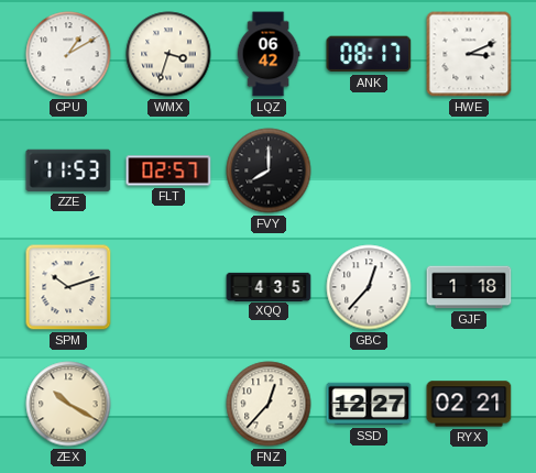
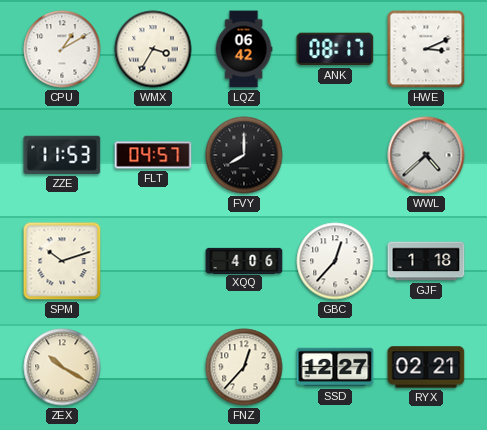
WMX: 3:33 -> 3:35 (153, 49)
FLT: 02:57 -> 04:57 (153, 155)
WWL: none -> 4:38 (426, 155)
XQQ: 4:35 -> 4:06 (244, 260)
